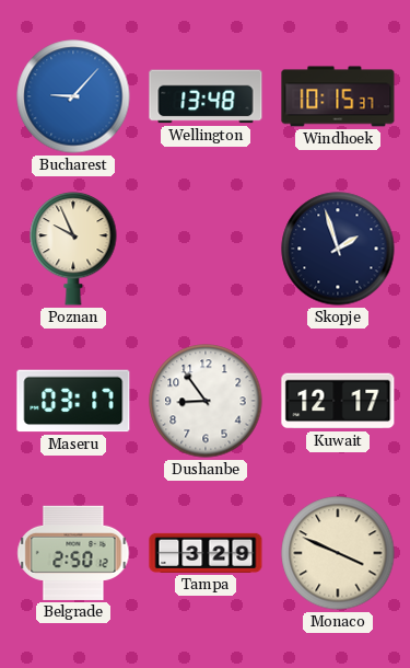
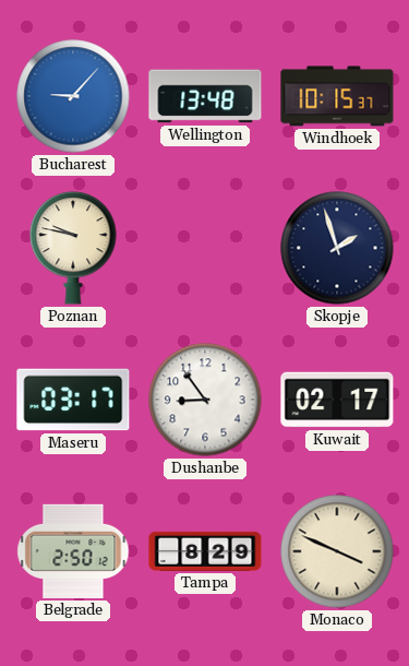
Poznan: 9:56 -> 9:47 (73, 248)
Kuwait: 12:17 -> 02:17 (337, 400)
Tampa: 3:29 -> 8:29 (205, 551)
